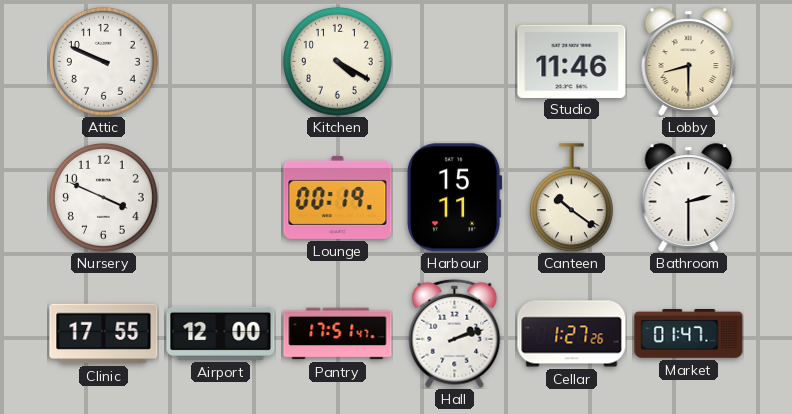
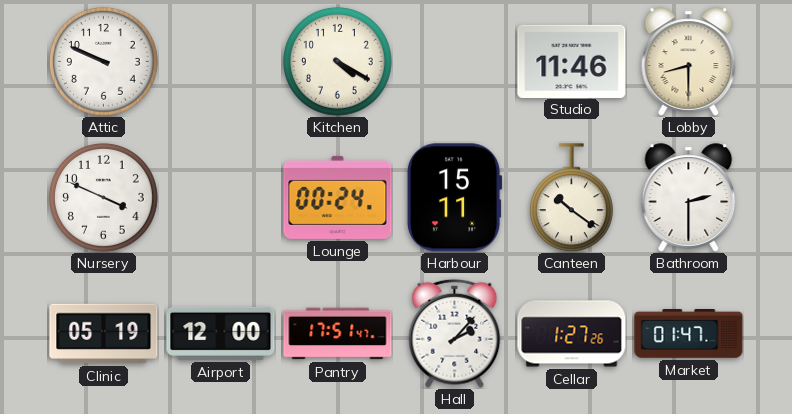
Lounge: 00:19 -> 00:24 (338, 197)
Clinic: 17:55 -> 05:19 (104, 334)
Hall: 2:12 -> 2:07 (455, 333)
